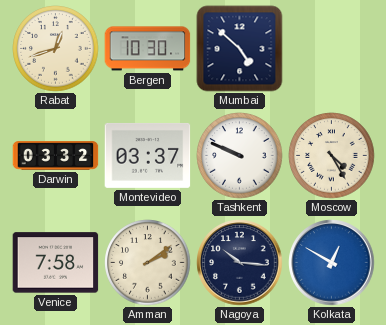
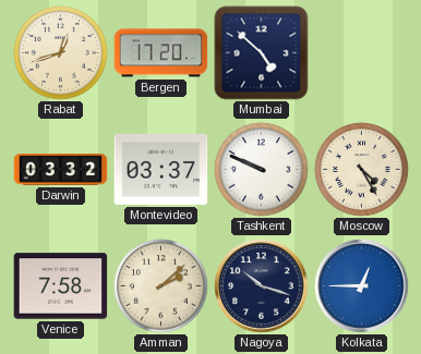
Bergen: 10:30 -> 17:20 (161, 53)
Amman: 2:09 -> 2:08 (161, 286)
Nagoya: 10:16 -> 10:18 (262, 286)
Kolkata: 12:50 -> 12:45 (362, 286)
